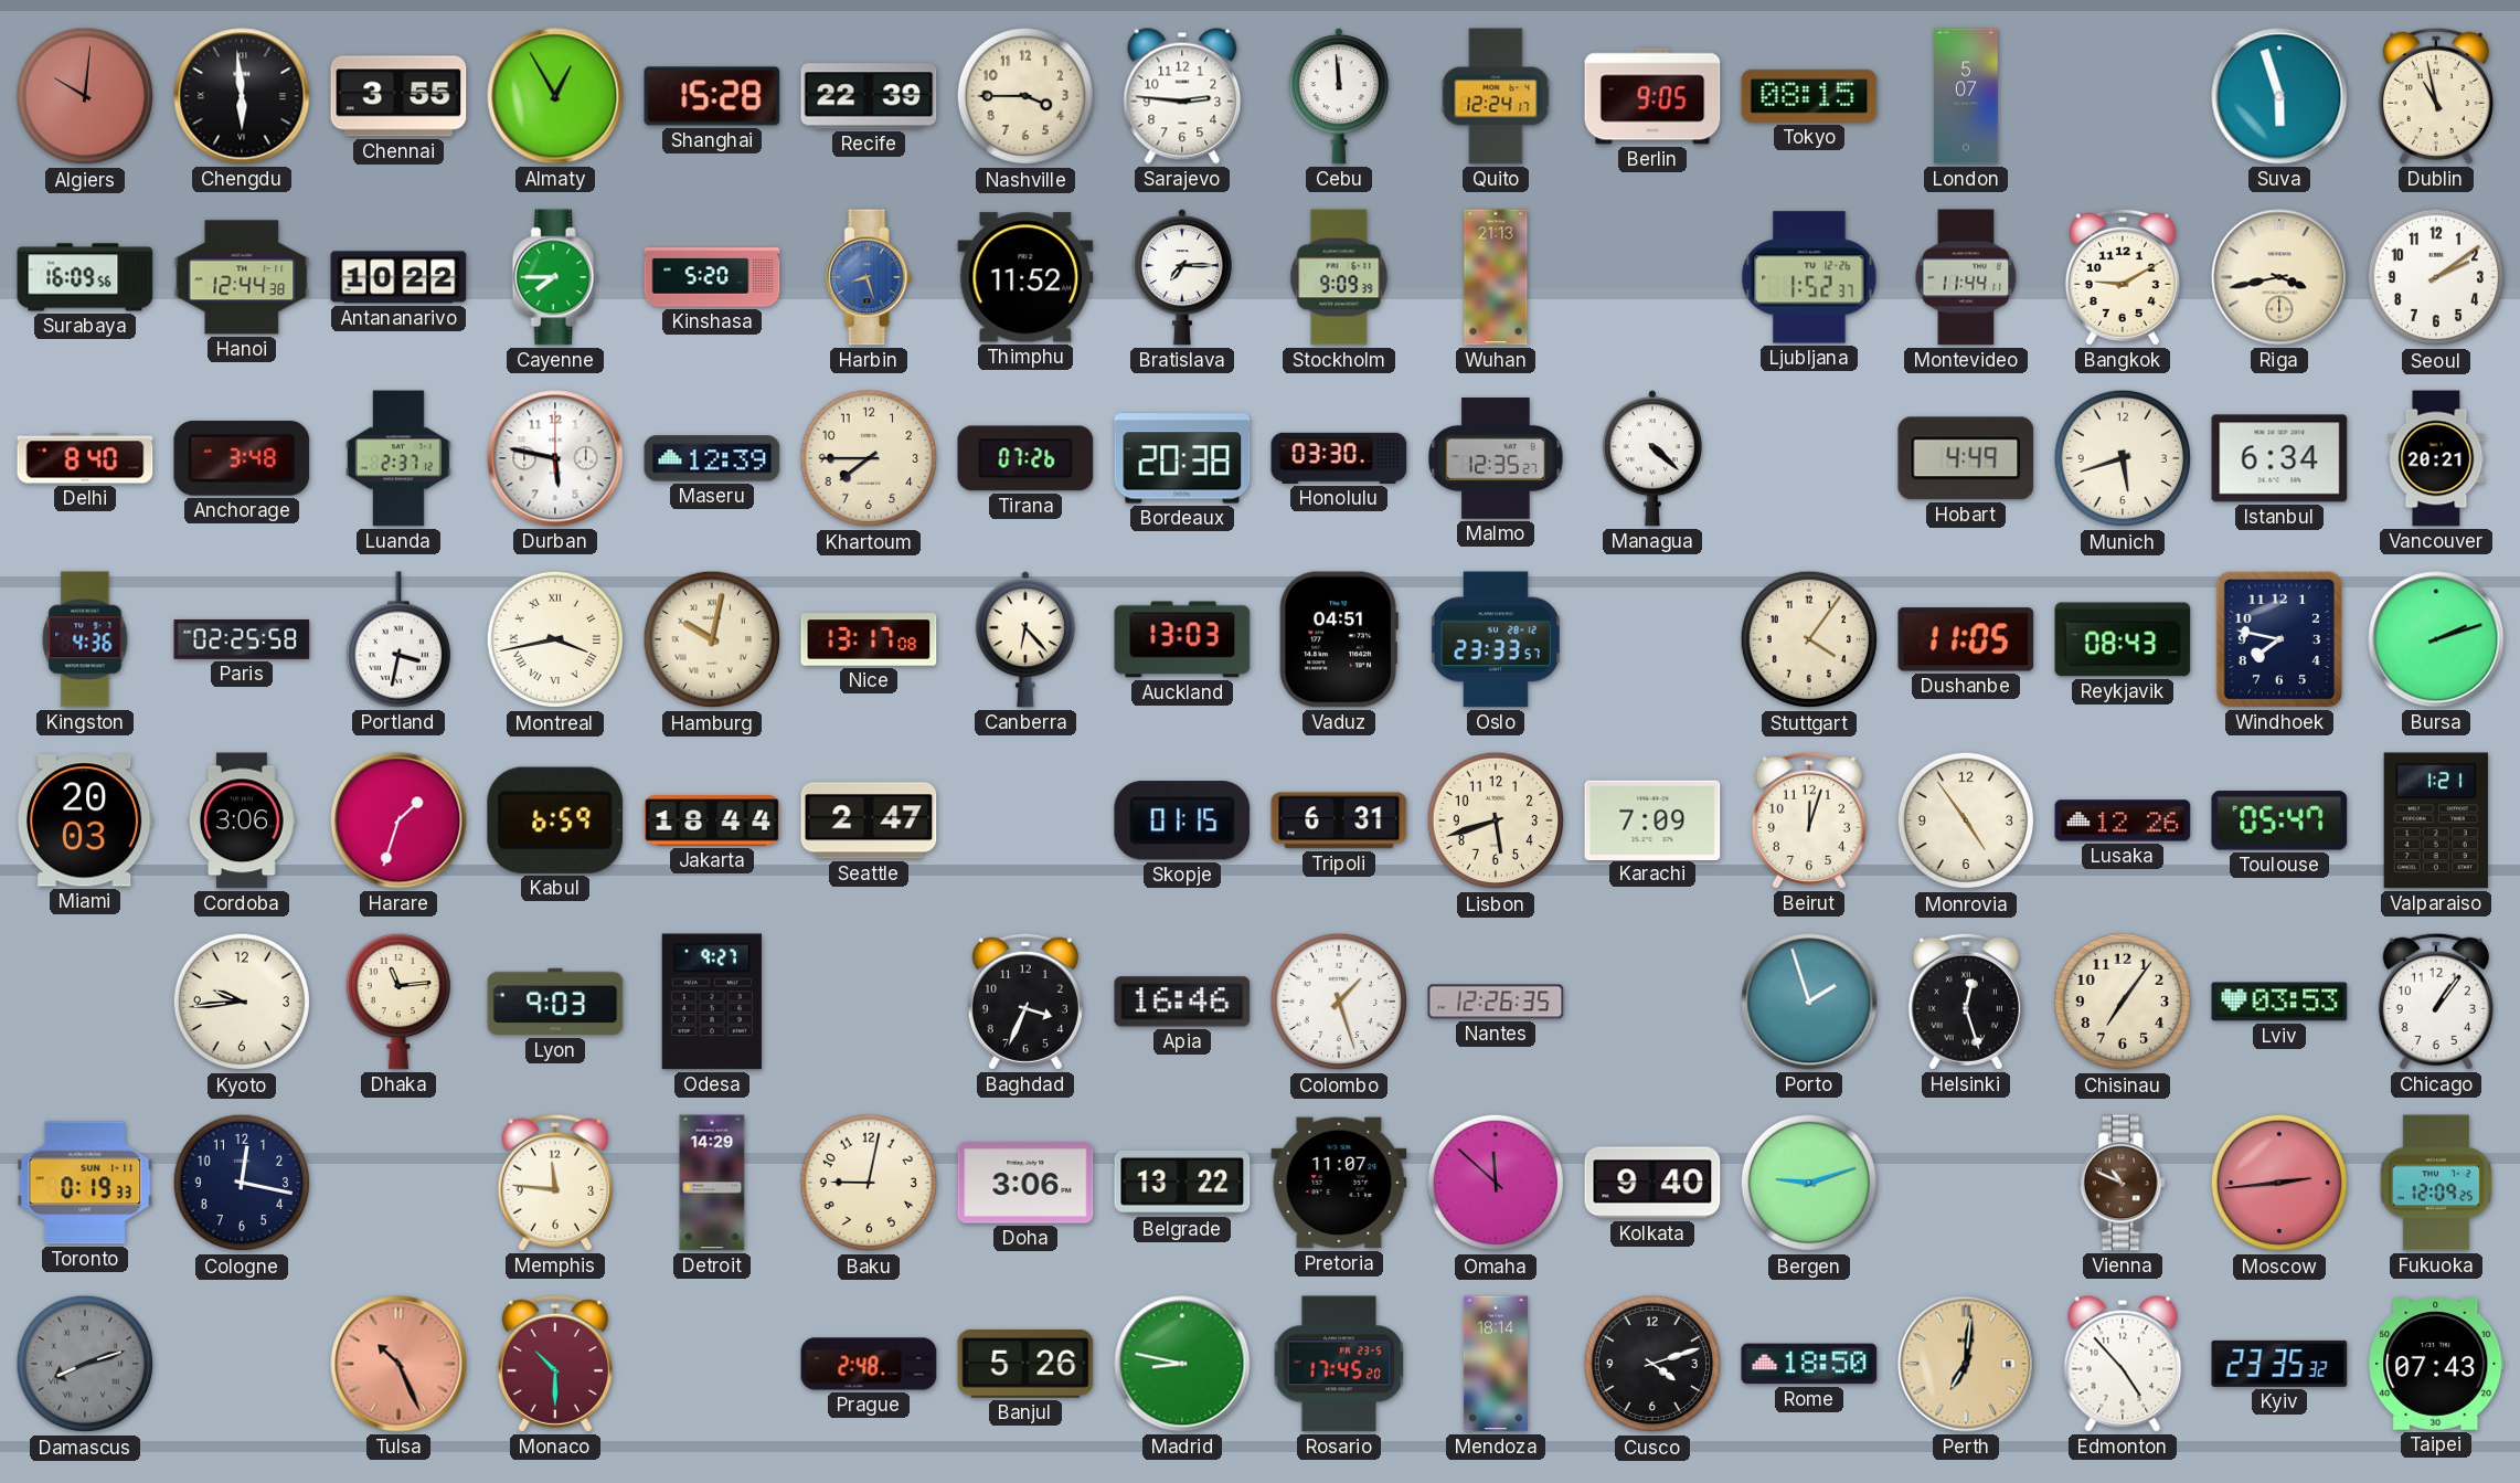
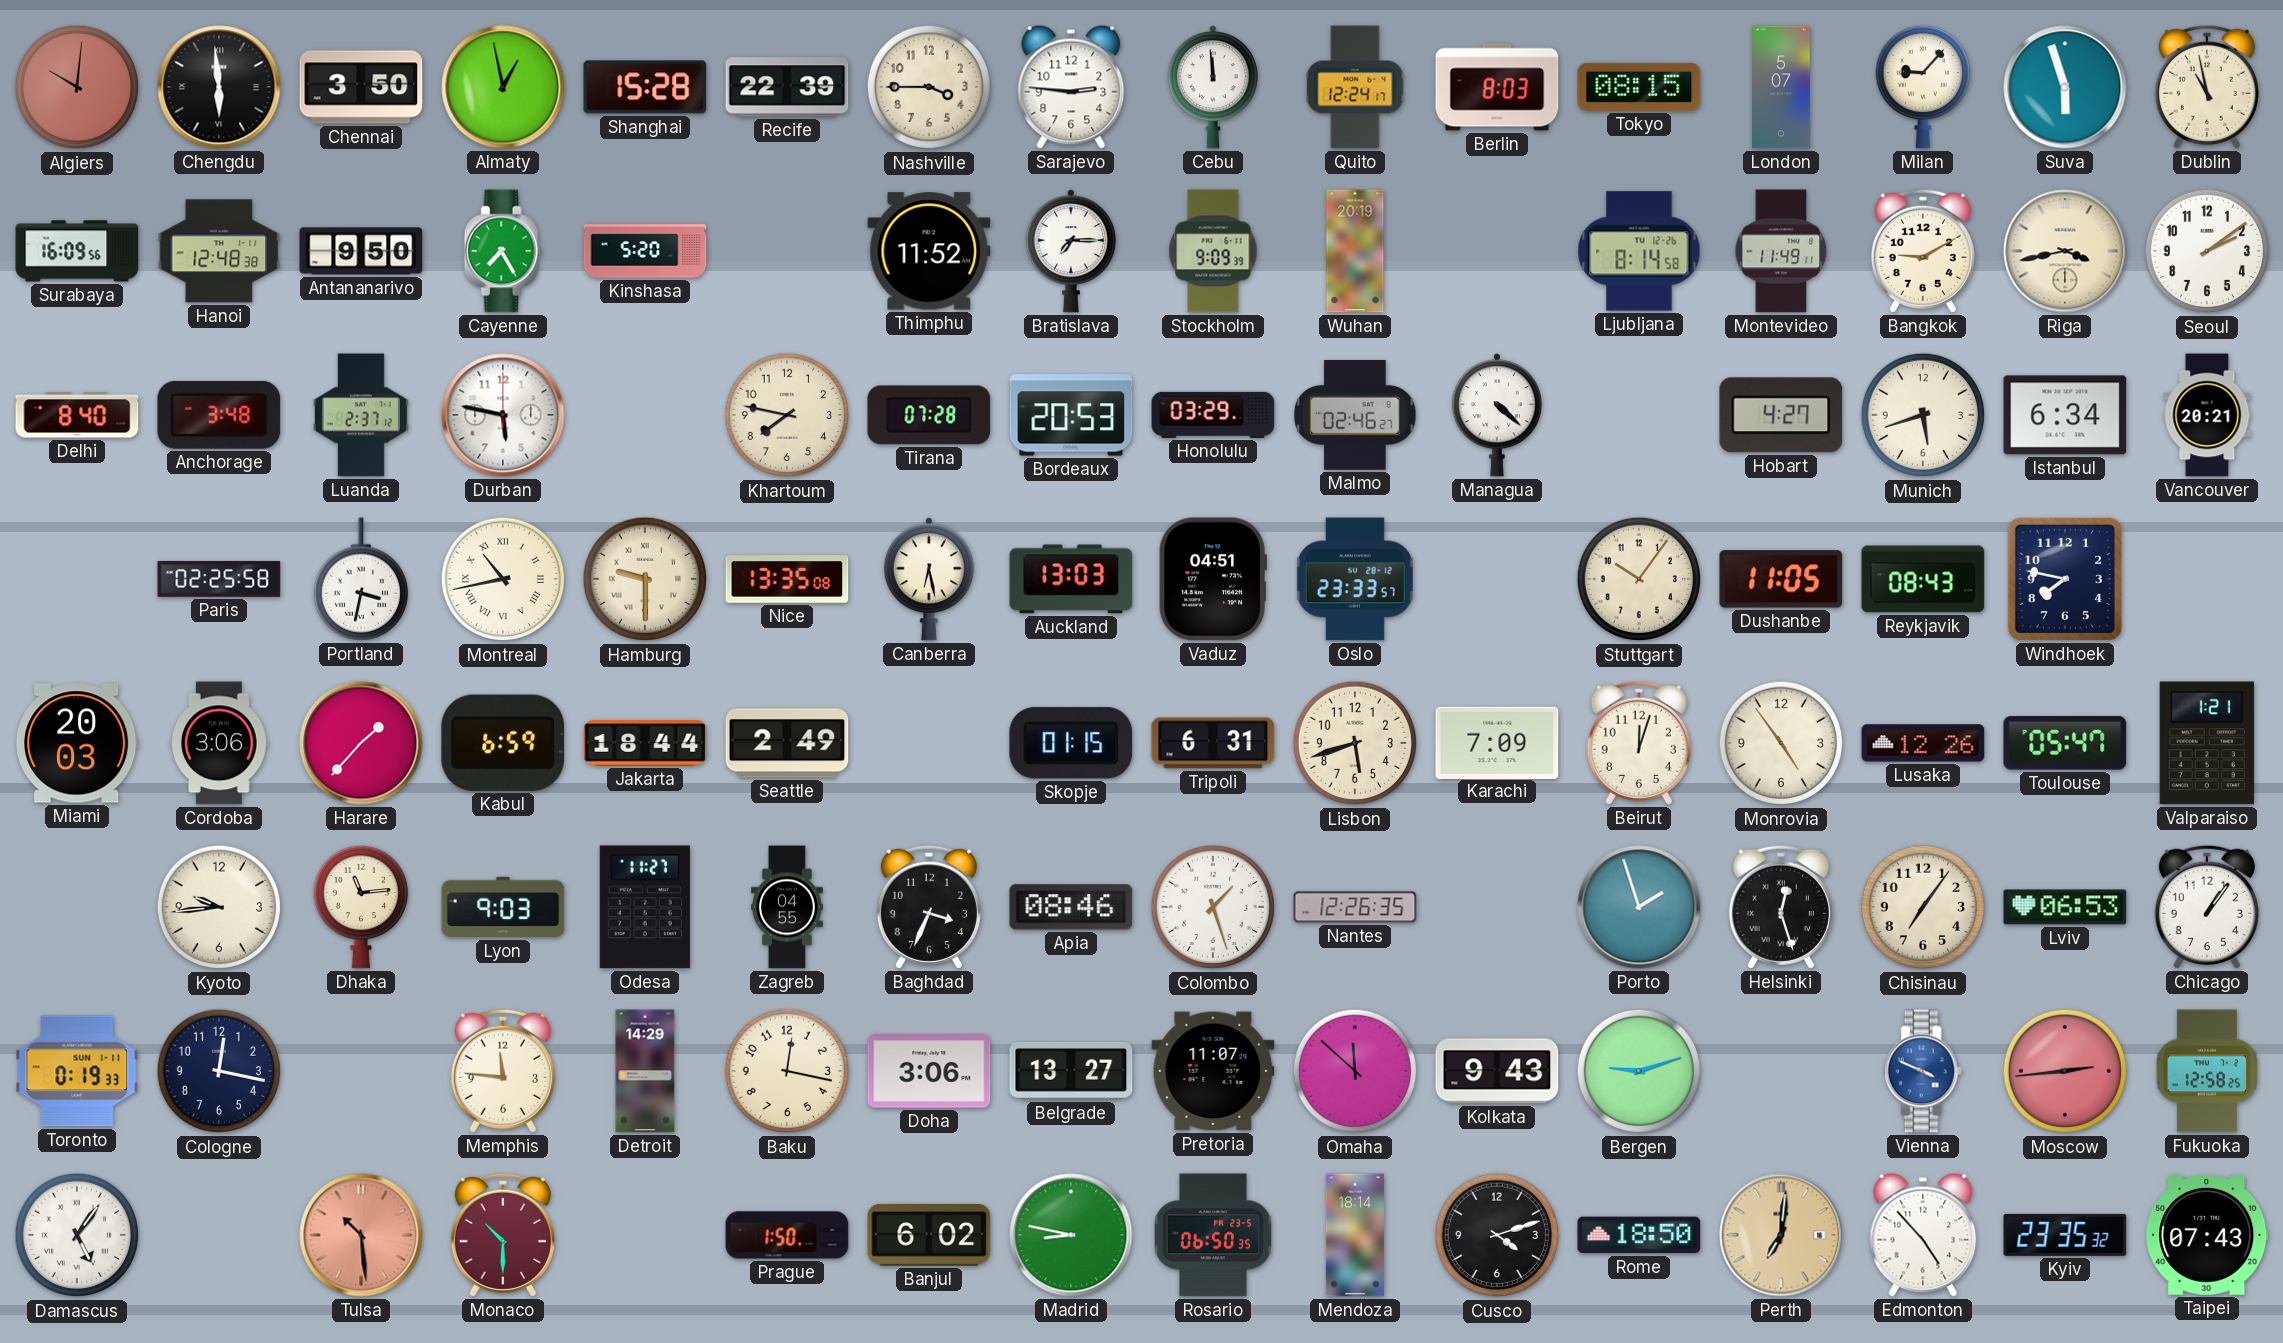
Chennai: 3:55 -> 3:50 (361, 87)
Almaty: 12:55 -> 12:58 (503, 87)
Berlin: 9:05 -> 8:03 (1497, 87)
Milan: none -> 9:07 (1923, 87)
Hanoi: 12:44 -> 12:48 (219, 251)
Antananarivo: 10:22 -> 9:50 (361, 251)
Cayenne: 7:45 -> 7:25 (503, 251)
Harbin: 8:27 -> none (869, 277)
Wuhan: 21:13 -> 20:19 (1355, 251)
Ljubljana: 1:52 -> 8:14 (1639, 251)
Montevideo: 11:44 -> 11:49 (1781, 251)
Maseru: 12:39 -> none (712, 458)
Khartoum: 7:45 -> 7:47 (786, 415)
Tirana: 07:26 -> 07:28 (929, 415)
Bordeaux: 20:38 -> 20:53 (1071, 415)
Honolulu: 03:30 -> 03:29 (1213, 415)
Malmo: 12:35 -> 02:46 (1355, 416)
Hobart: 4:49 -> 4:27 (1781, 415)
Kingston: 4:36 -> none (85, 639)
Montreal: 3:43 -> 10:43 (502, 579)
Hamburg: 10:02 -> 9:30 (644, 579)
Nice: 13:17 -> 13:35 (787, 579)
Canberra: 6:23 -> 6:28 (929, 579)
Stuttgart: 4:06 -> 10:06 (1638, 579)
Bursa: 2:12 -> none (2436, 639)
Harare: 1:33 -> 1:37 (361, 743)
Seattle: 2:47 -> 2:49 (787, 743)
Odesa: 9:27 -> 11:27 (645, 907)
Zagreb: none -> 04:55 (788, 907)
Apia: 16:46 -> 08:46 (1071, 907)
Lviv: 03:53 -> 06:53 (2065, 907)
Baku: 9:02 -> 12:17 (786, 1071)
Belgrade: 13:22 -> 13:27 (1071, 1071)
Kolkata: 9:40 -> 9:43 (1497, 1071)
Vienna: 10:49 -> 3:49 (1923, 1071)
Vienna dial: brown -> blue (1923, 1071)
Fukuoka: 12:09 -> 12:58 (2207, 1071)
Damascus: 8:12 -> 5:06 (76, 1235)
Damascus dial: grey -> white (76, 1235)
Tulsa: 10:26 -> 10:29 (361, 1235)
Prague: 2:48 -> 1:50 (787, 1235)
Banjul: 5:26 -> 6:02 (929, 1235)
Rosario: 17:45 -> 06:50 (1213, 1235)
